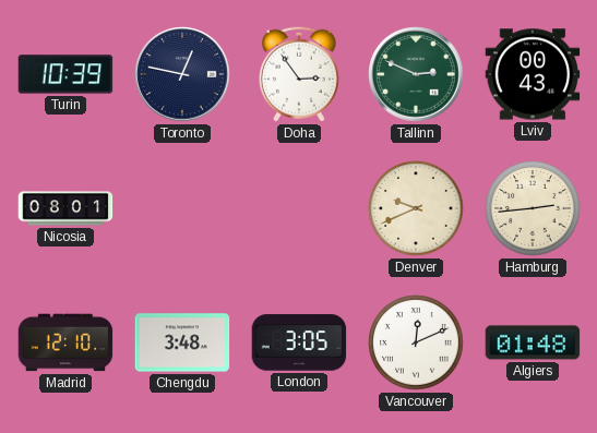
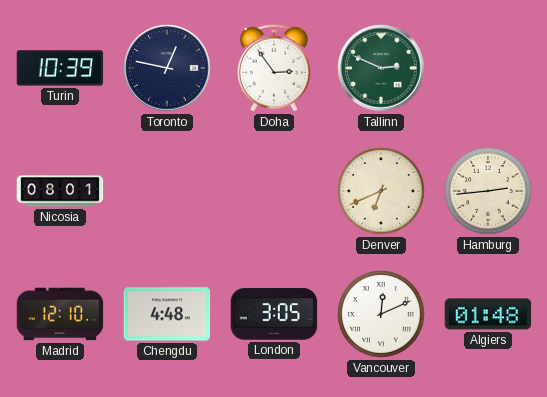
Lviv: 00:43 -> none (533, 74)
Denver: 9:41 -> 6:41 (381, 191)
Chengdu: 3:48 -> 4:48 (167, 314)
